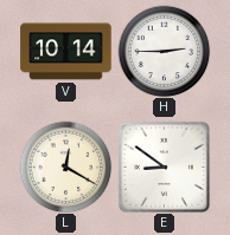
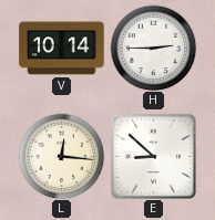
L: 12:20 -> 12:16 (61, 156)
E: 8:51 -> 8:52 (153, 156)
